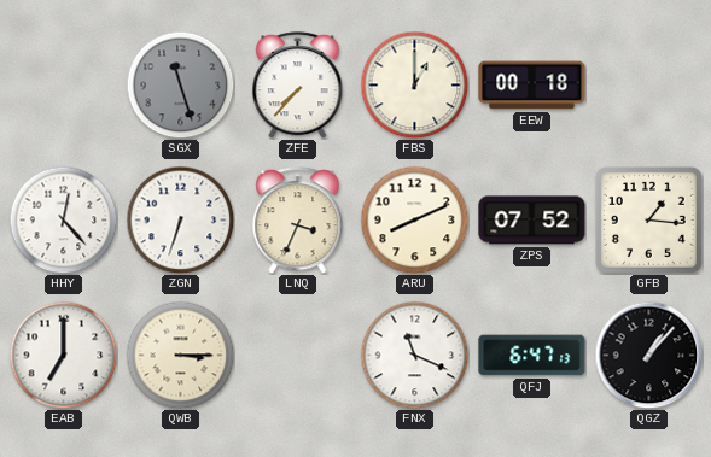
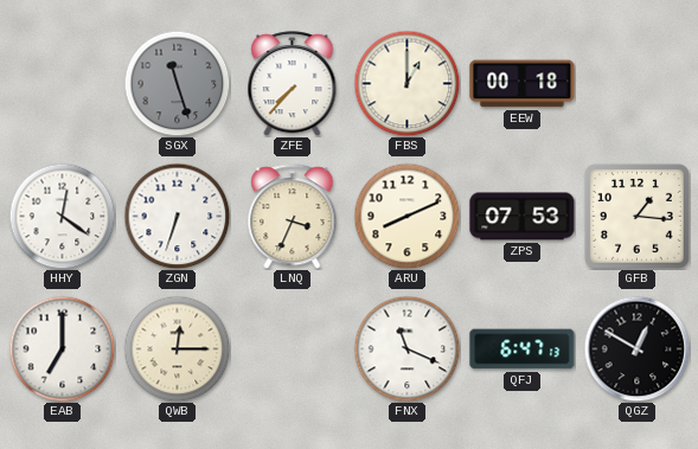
HHY: 12:23 -> 12:21 (62, 216)
ZPS: 07:52 -> 07:53 (523, 217)
QWB: 3:15 -> 12:15 (177, 348)
QGZ: 1:07 -> 12:50 (636, 348)
